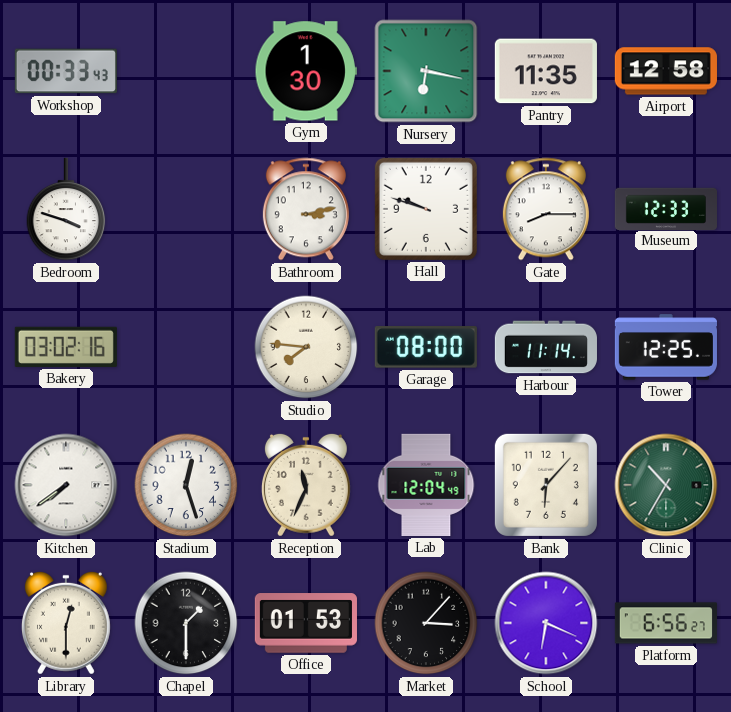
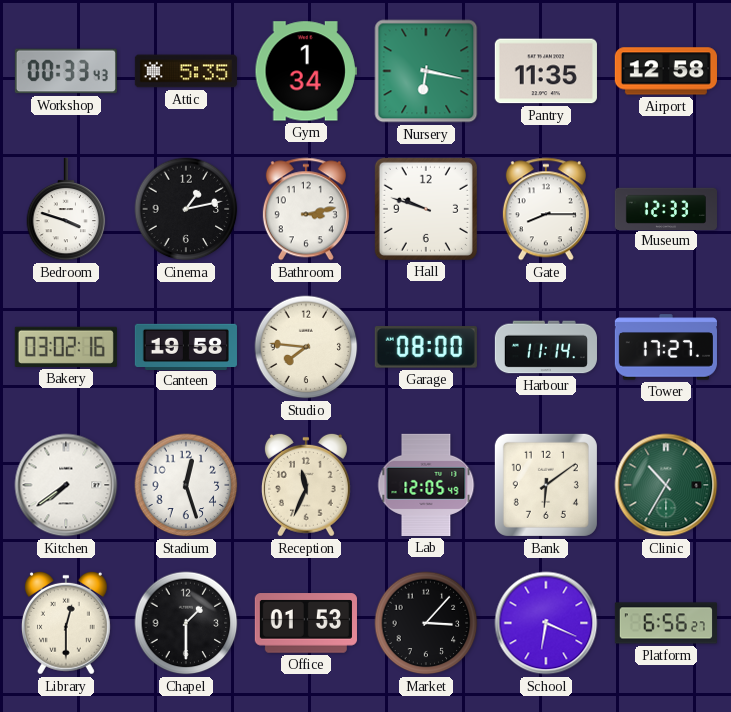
Attic: none -> 5:35 (186, 71)
Gym: 1:30 -> 1:34 (306, 71)
Cinema: none -> 1:13 (186, 209)
Canteen: none -> 19:58 (186, 346)
Tower: 12:25 -> 17:27 (666, 347)
Lab: 12:04 -> 12:05 (426, 485)
Bank: 6:07 -> 6:09 (546, 485)
